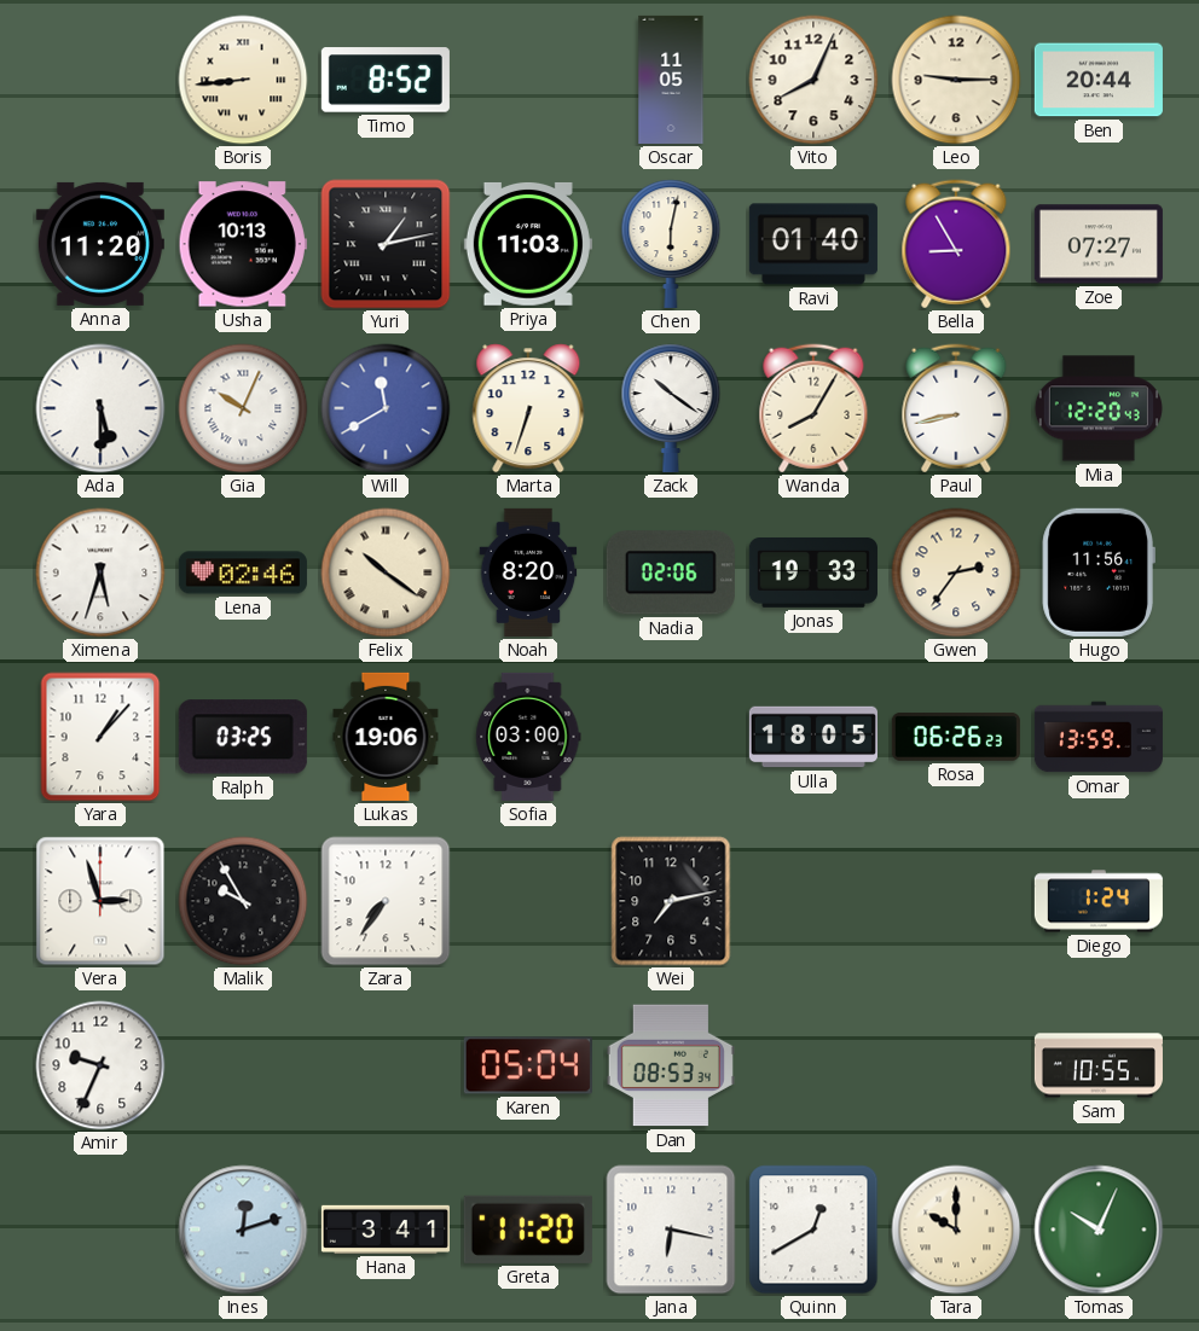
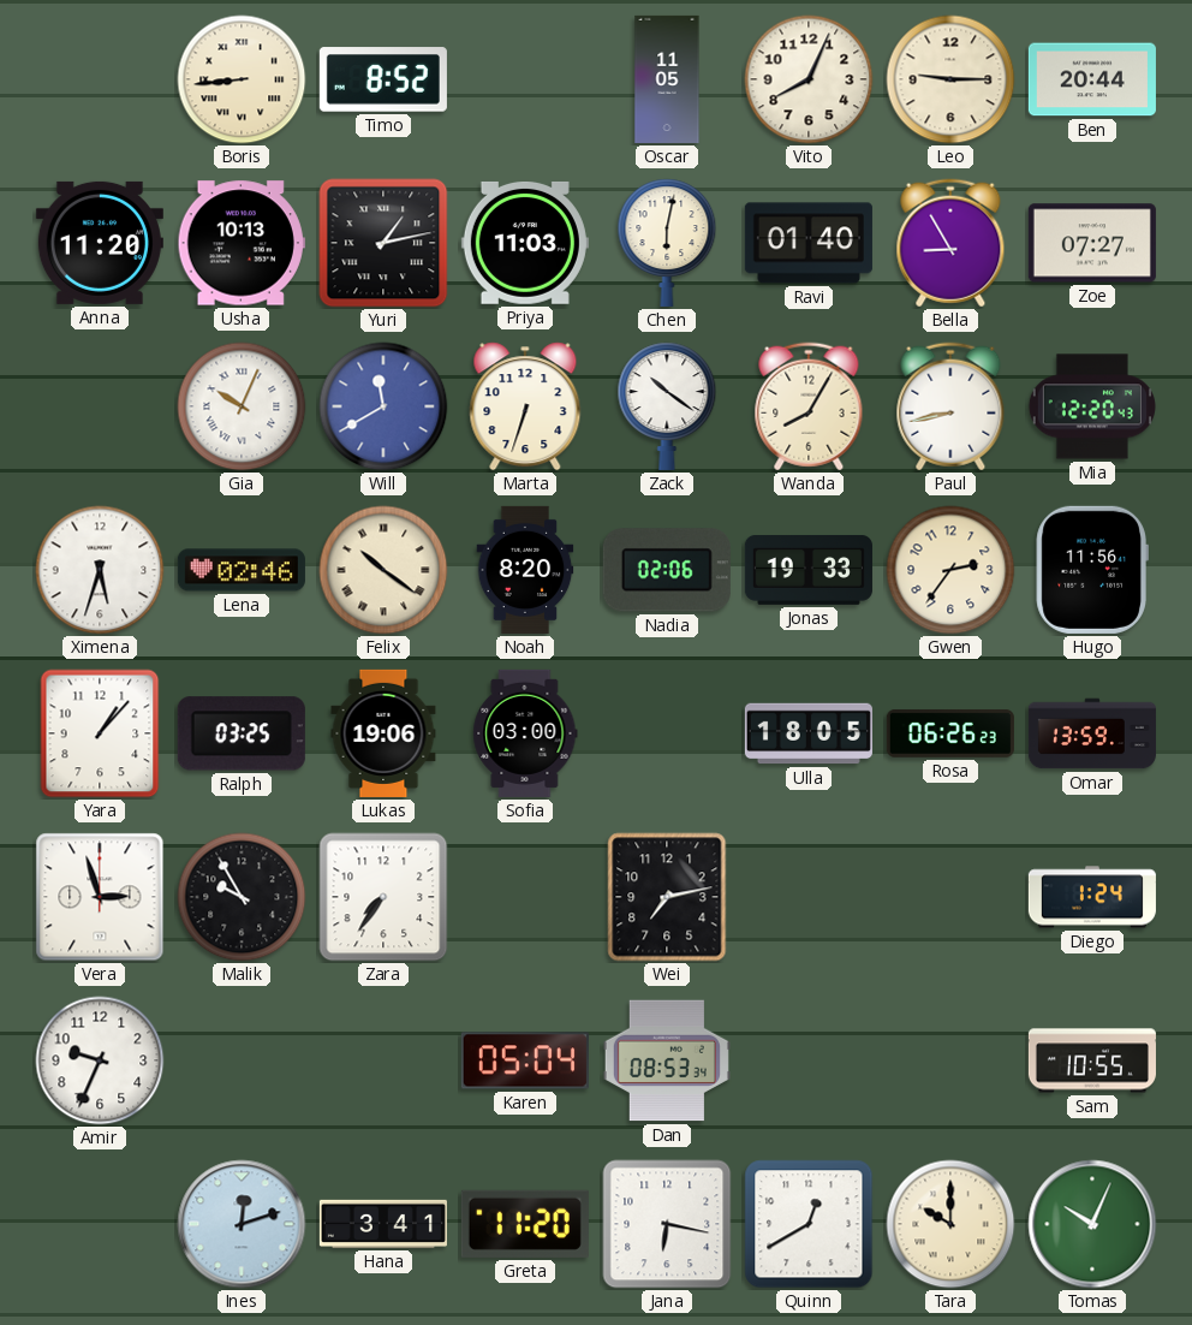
Ada: 5:30 -> none (100, 408)
